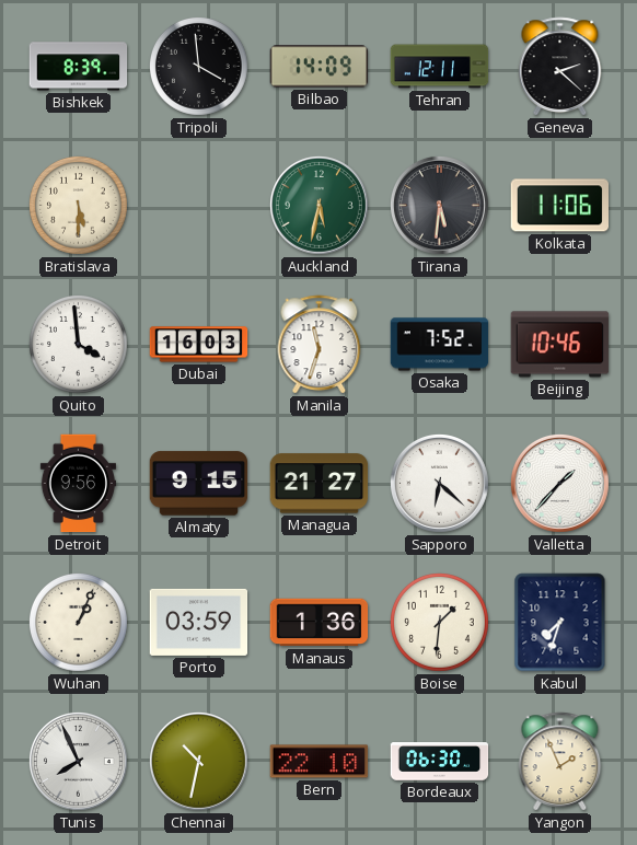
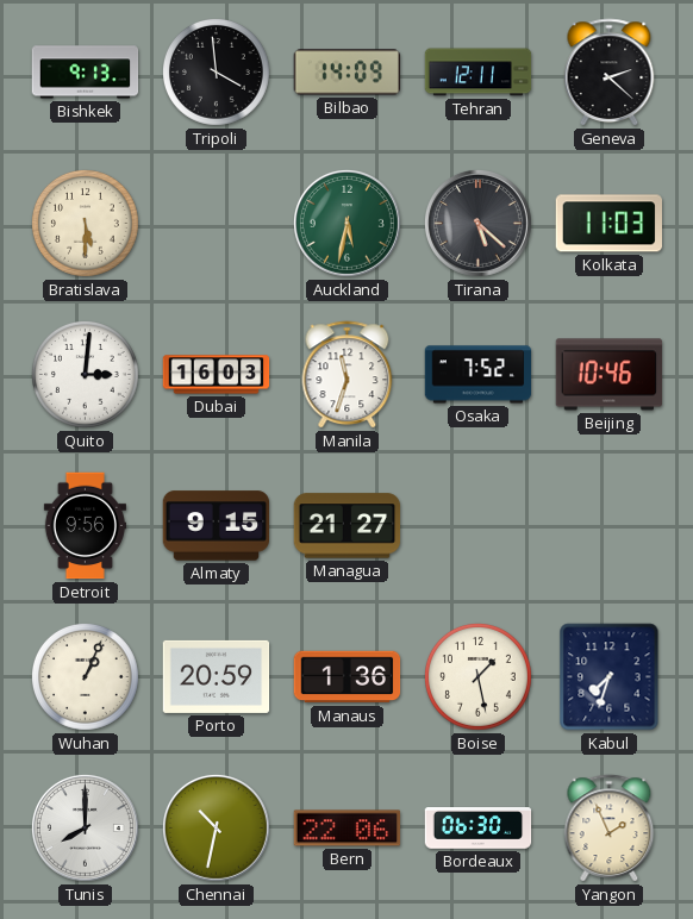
Bishkek: 8:39 -> 9:13 (86, 73)
Tirana: 5:31 -> 5:22 (477, 223)
Kolkata: 11:06 -> 11:03 (608, 224)
Quito: 3:59 -> 3:01 (86, 375)
Sapporo: 6:22 -> none (439, 483)
Valletta: 1:37 -> none (559, 483)
Porto: 03:59 -> 20:59 (217, 676)
Boise: 1:31 -> 1:28 (479, 677)
Tunis: 7:56 -> 8:00 (85, 827)
Bern: 22:10 -> 22:06 (348, 829)
